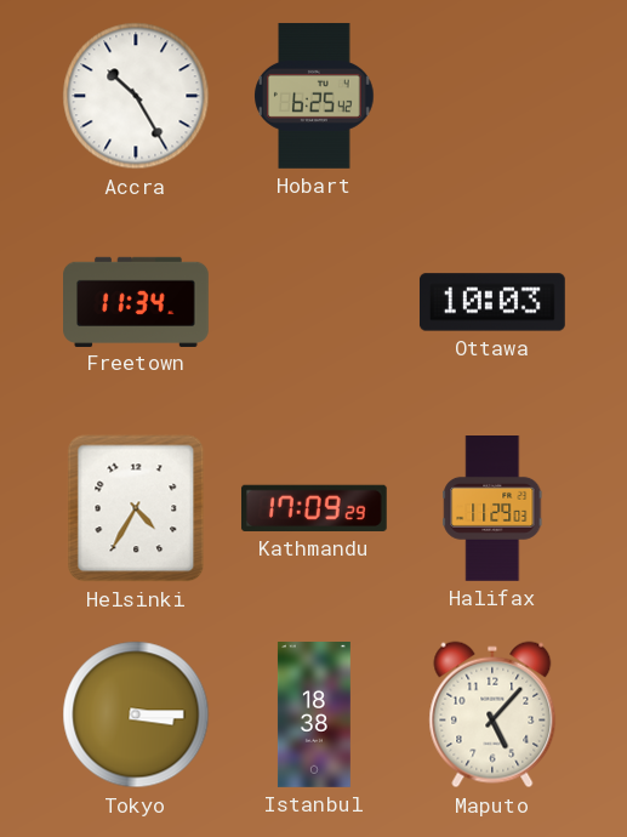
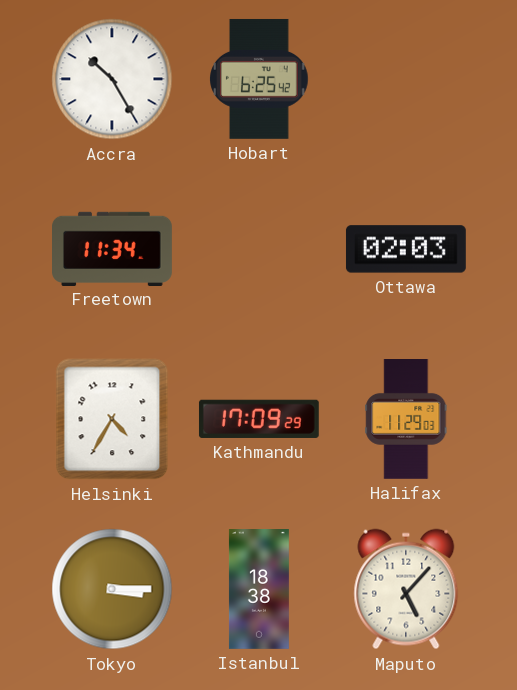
Ottawa: 10:03 -> 02:03 (406, 249)
